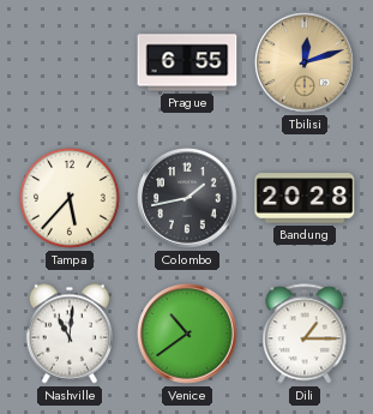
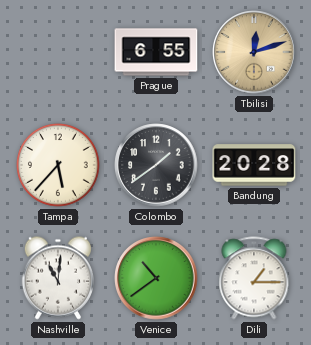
Colombo: 1:43 -> 1:39 (156, 165)
